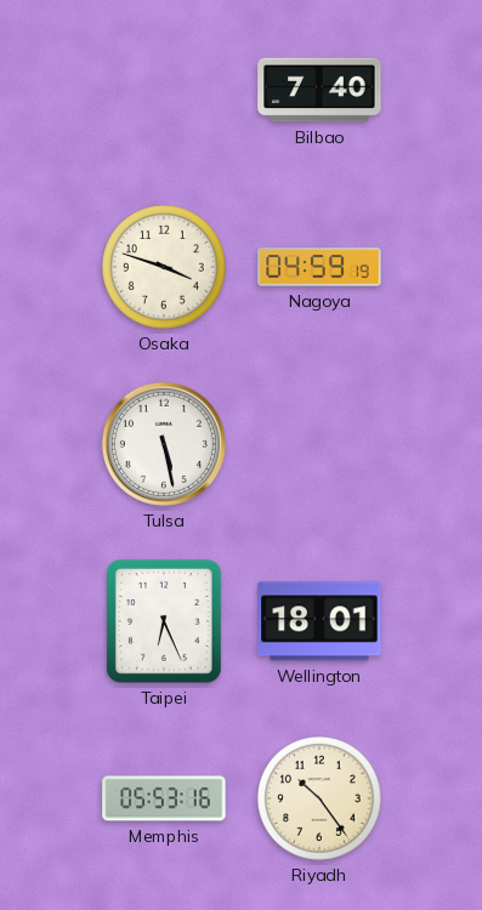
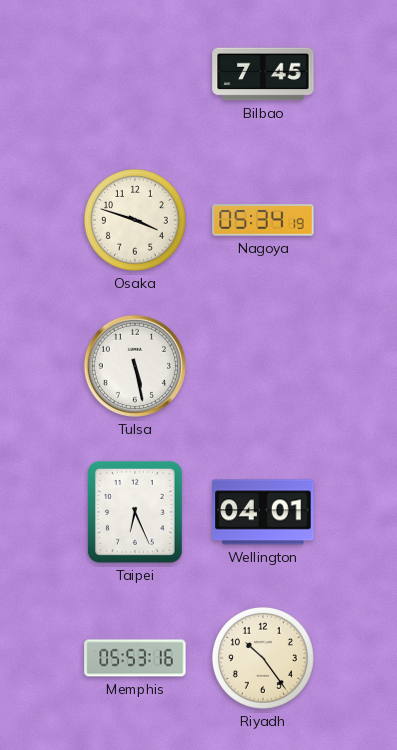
Bilbao: 7:40 -> 7:45 (263, 74)
Nagoya: 04:59 -> 05:34 (263, 220)
Wellington: 18:01 -> 04:01 (263, 512)
